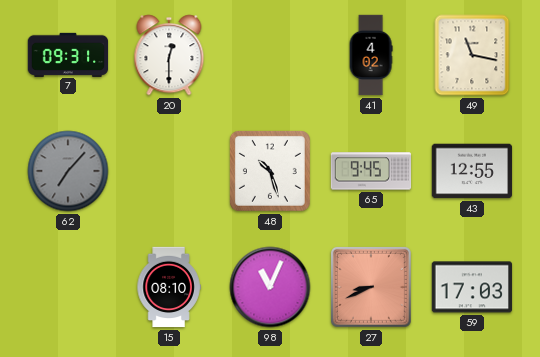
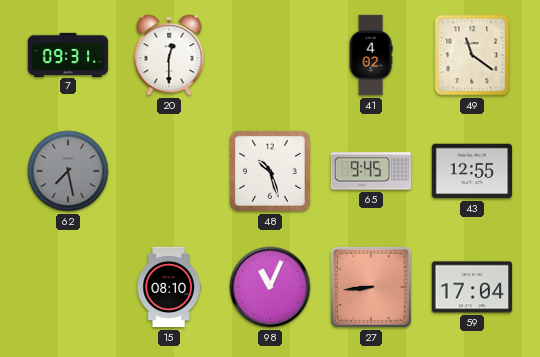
49: 11:17 -> 11:21 (472, 55)
62: 7:07 -> 7:28 (68, 171)
27: 8:41 -> 8:44 (371, 287)
59: 17:03 -> 17:04 (472, 287)
